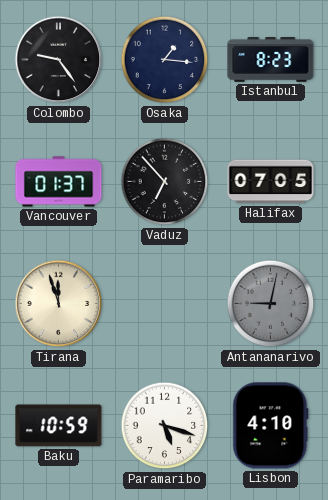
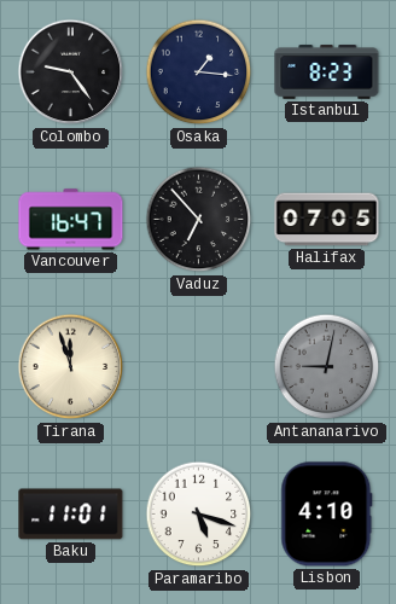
Vancouver: 01:37 -> 16:47 (71, 220)
Baku: 10:59 -> 11:01 (71, 515)
